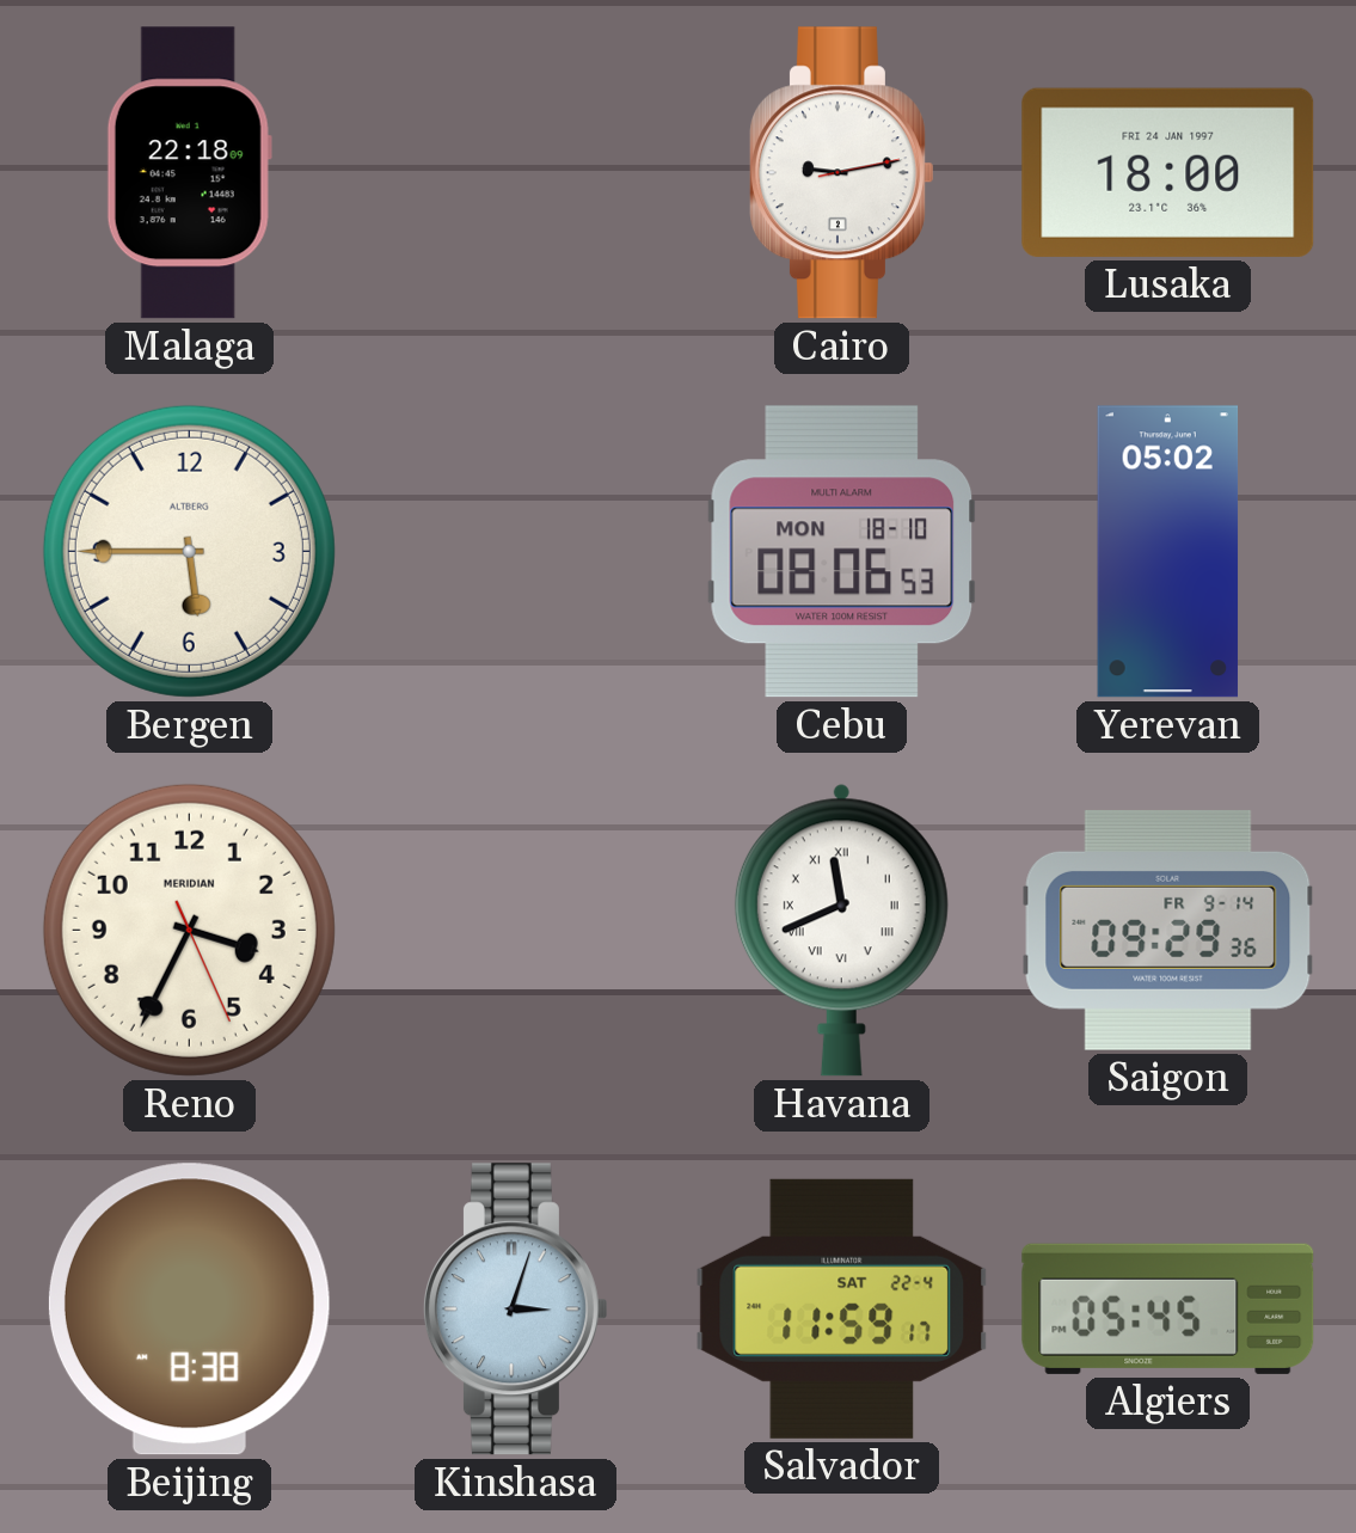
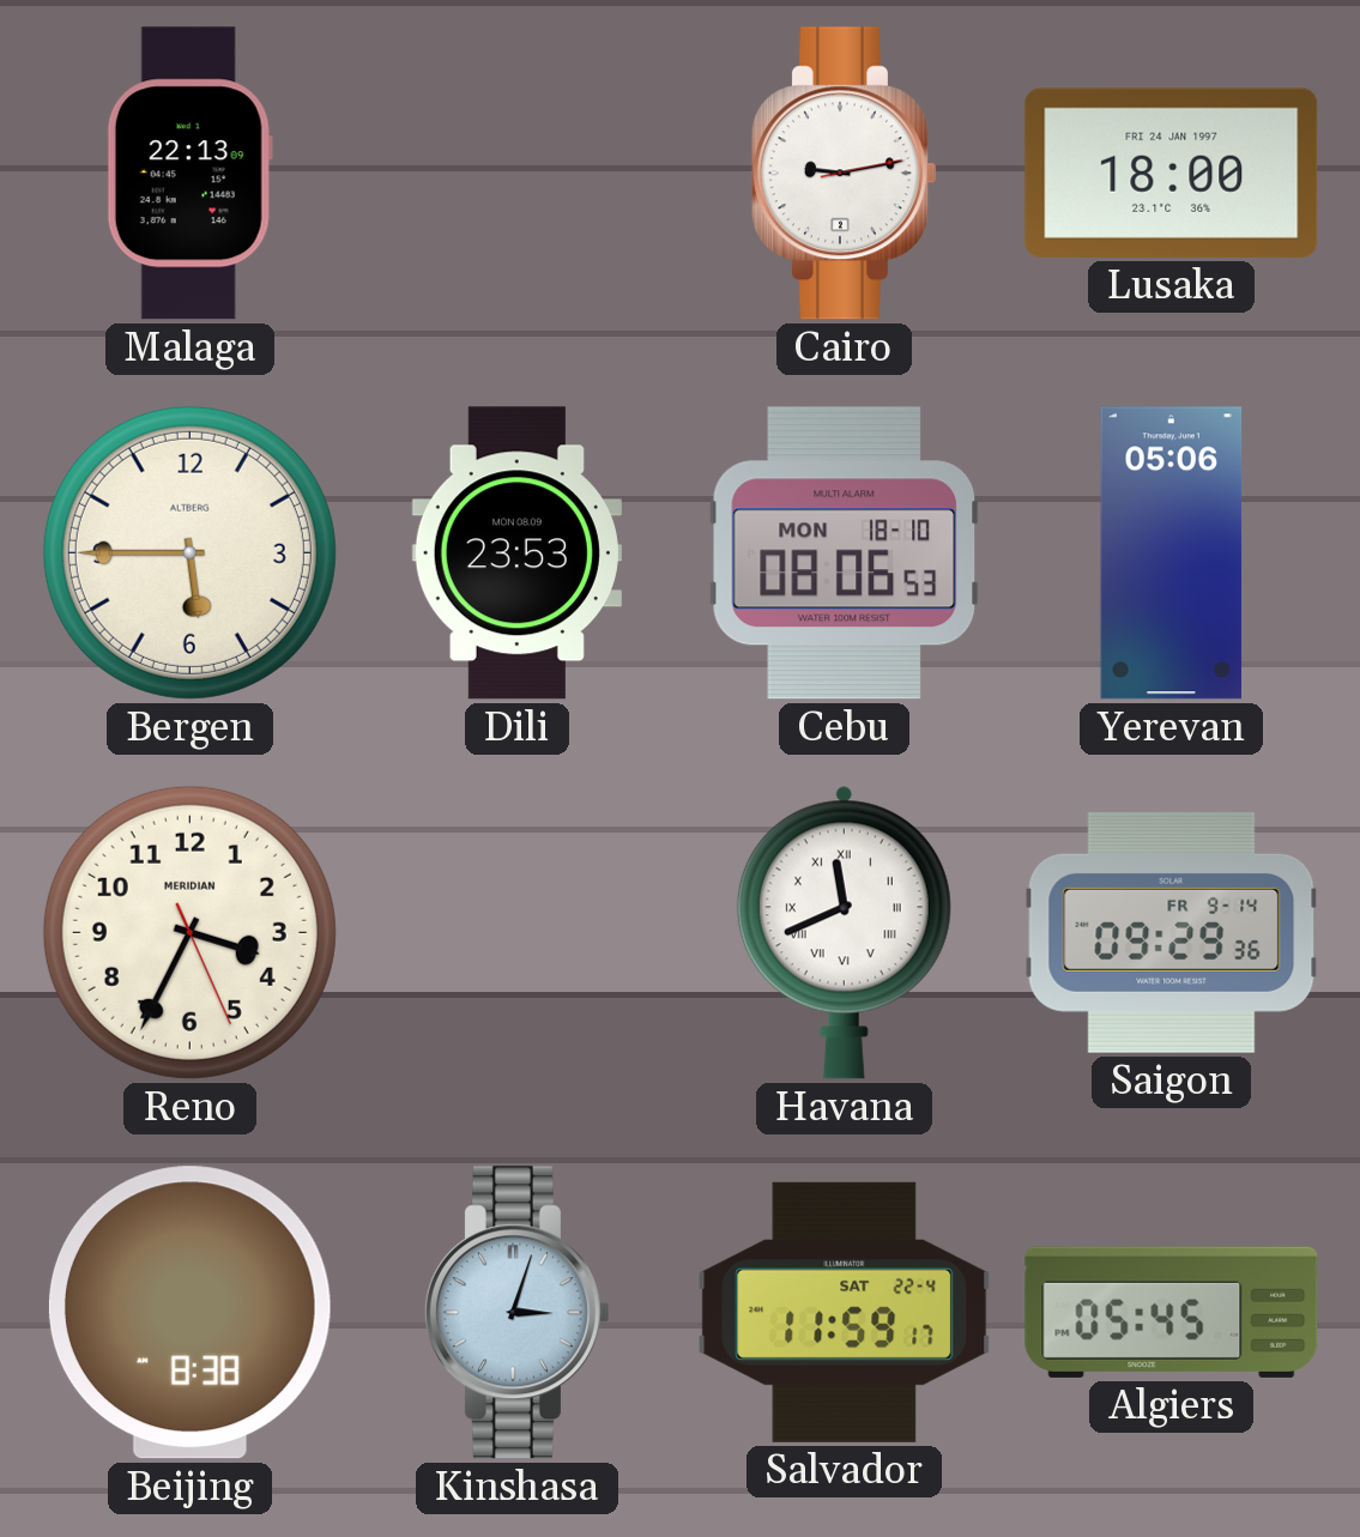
Malaga: 22:18 -> 22:13 (189, 174)
Dili: none -> 23:53 (516, 553)
Yerevan: 05:02 -> 05:06 (1172, 553)
